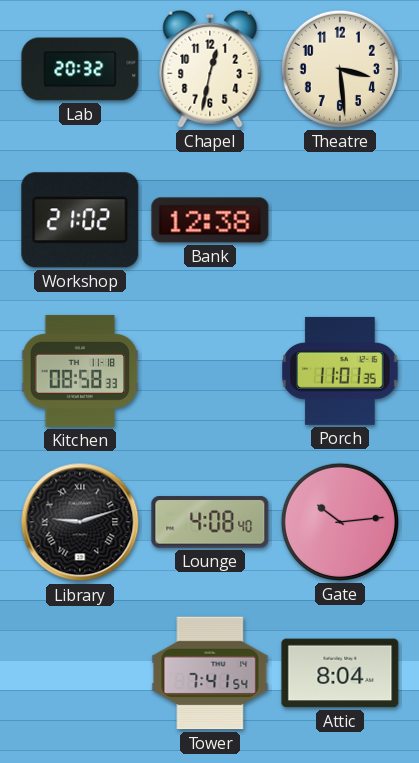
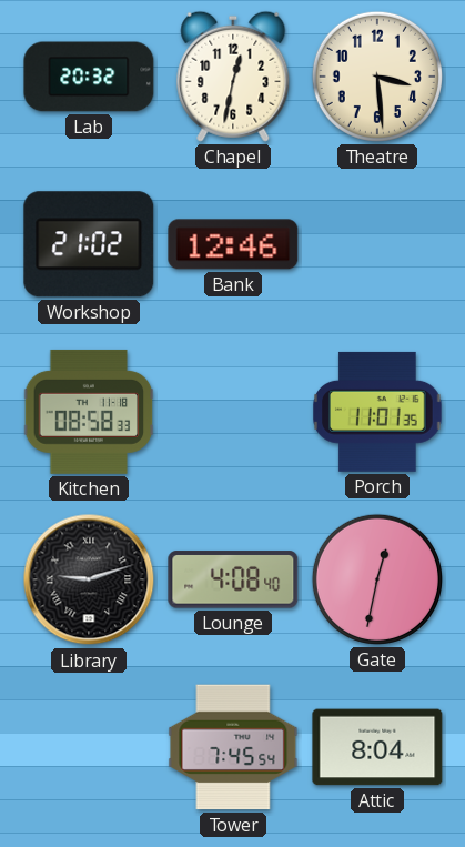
Bank: 12:38 -> 12:46 (233, 244)
Gate: 10:14 -> 12:32 (377, 579)
Tower: 7:41 -> 7:45 (233, 747)
